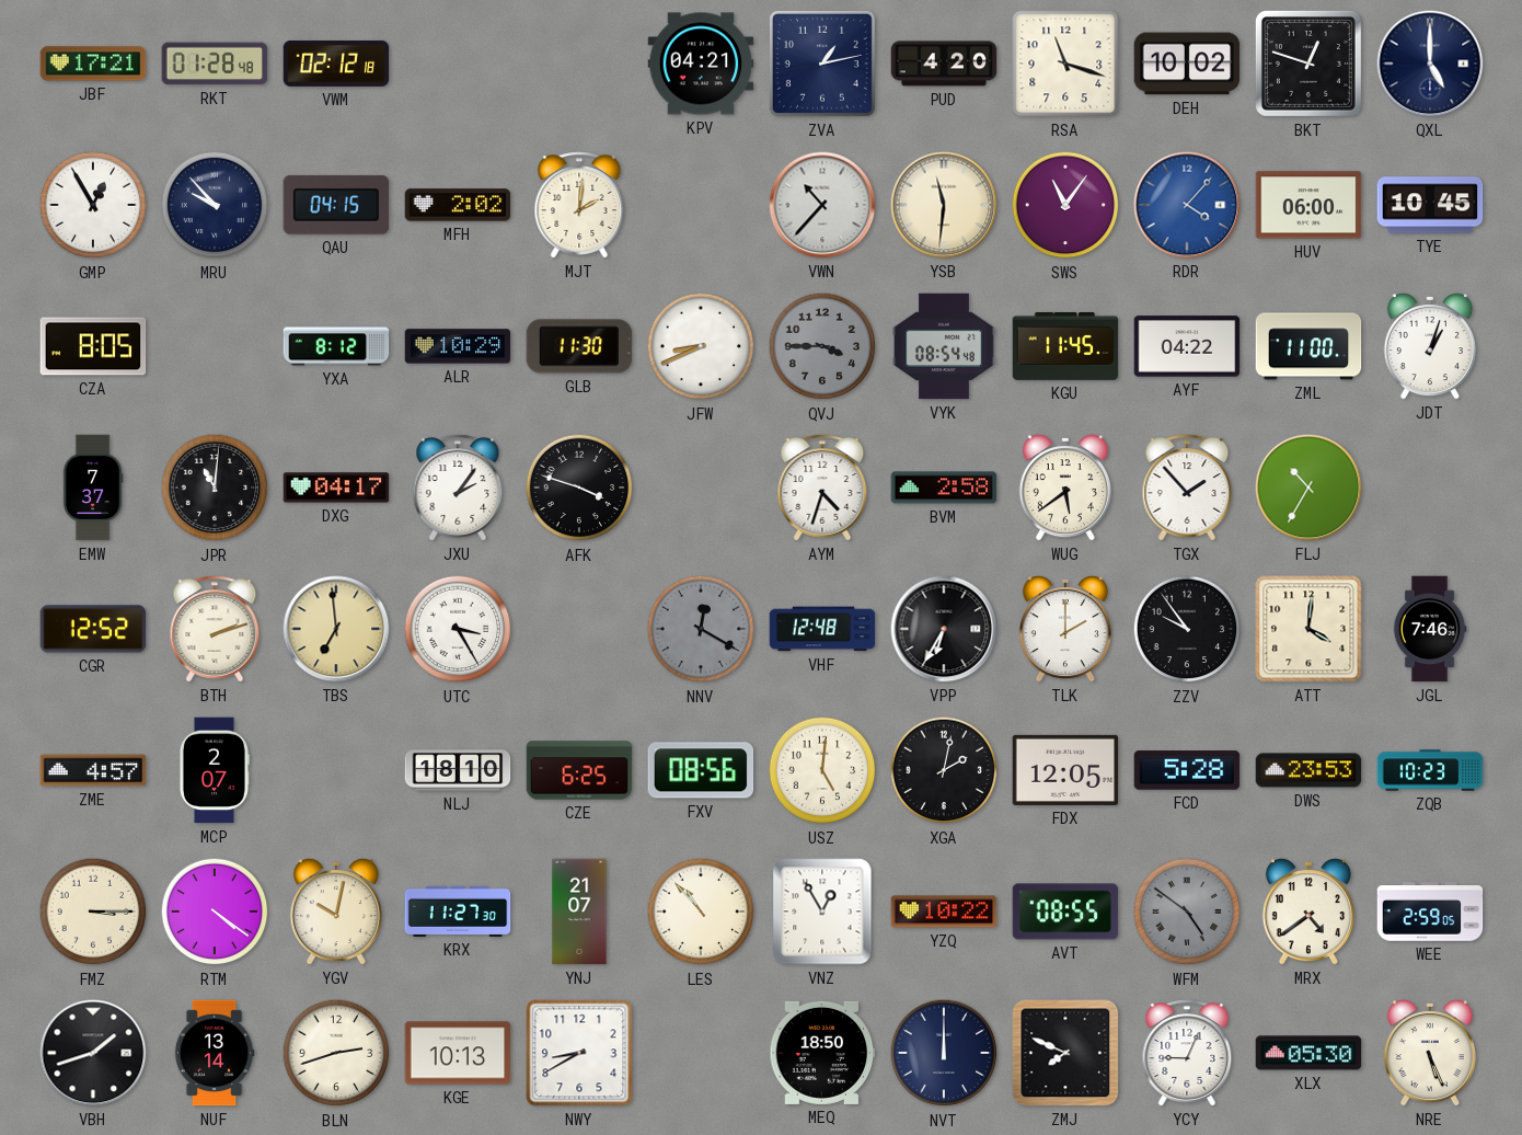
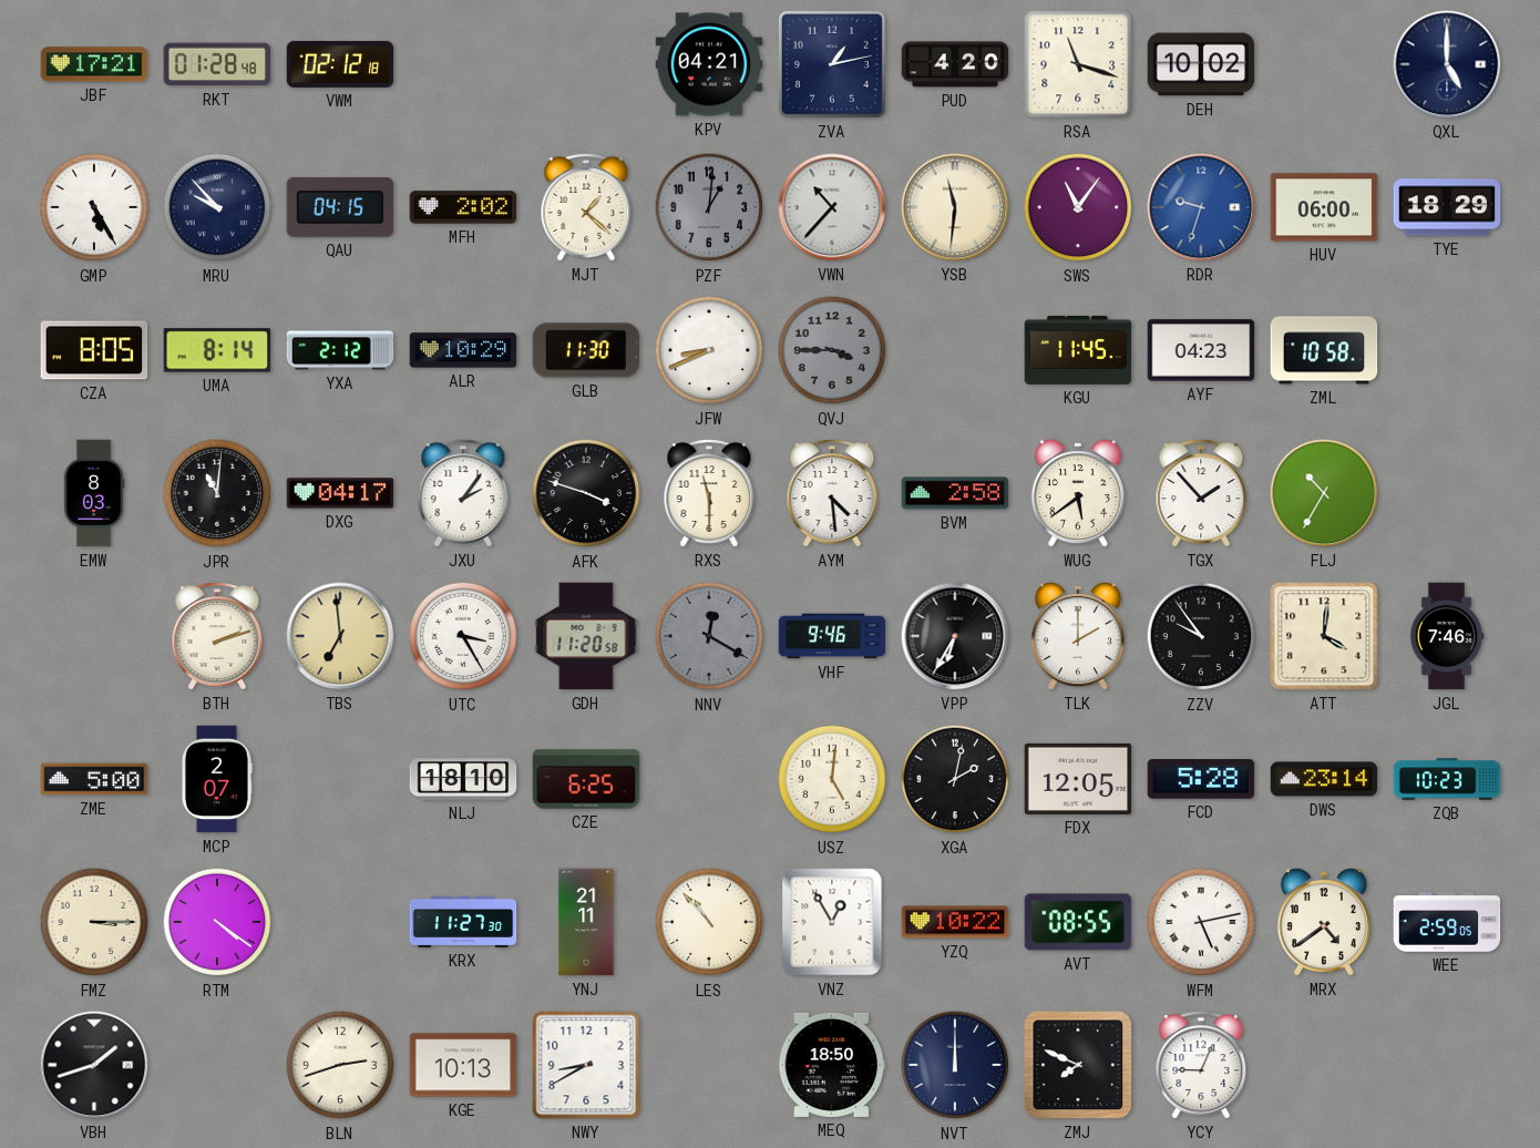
BKT: 12:48 -> none (1308, 64)
GMP: 12:55 -> 5:25 (94, 207)
MJT: 2:01 -> 1:22 (586, 207)
PZF: none -> 1:01 (709, 207)
RDR: 4:07 -> 9:33 (1201, 207)
TYE: 10:45 -> 18:29 (1447, 207)
UMA: none -> 8:14 (217, 350)
YXA: 8:12 -> 2:12 (340, 350)
VYK: 08:54 -> none (944, 346)
AYF: 04:22 -> 04:23 (1201, 350)
ZML: 11:00 -> 10:58 (1324, 350)
JDT: 1:03 -> none (1430, 346)
EMW: 7:37 -> 8:03 (94, 493)
RXS: none -> 11:30 (709, 493)
AYM: 4:33 -> 4:29 (832, 493)
CGR: 12:52 -> none (93, 629)
GDH: none -> 11:20 (586, 636)
VHF: 12:48 -> 9:46 (832, 636)
ZME: 4:57 -> 5:00 (94, 779)
FXV: 08:56 -> none (701, 770)
DWS: 23:53 -> 23:14 (1324, 779)
YGV: 10:02 -> none (336, 912)
YNJ: 21:07 -> 21:11 (586, 922)
WFM: 4:51 -> 5:13 (1201, 922)
WFM dial: grey -> white (1201, 922)
NUF: 13:14 -> none (215, 1053)
XLX: 05:30 -> none (1308, 1053)
NRE: 5:26 -> none (1430, 1053)
